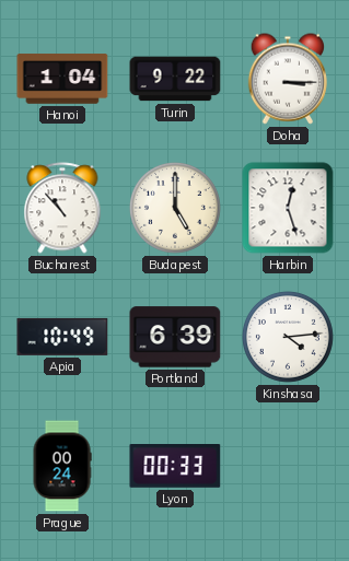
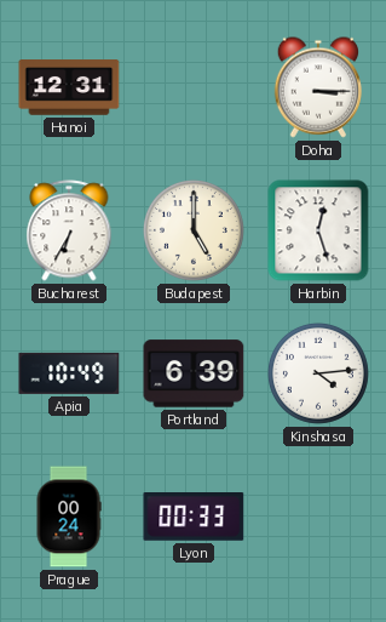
Hanoi: 1:04 -> 12:31 (69, 87)
Turin: 9:22 -> none (175, 79)
Bucharest: 10:53 -> 6:35 (69, 230)
